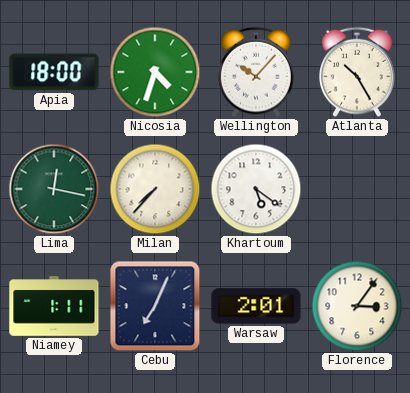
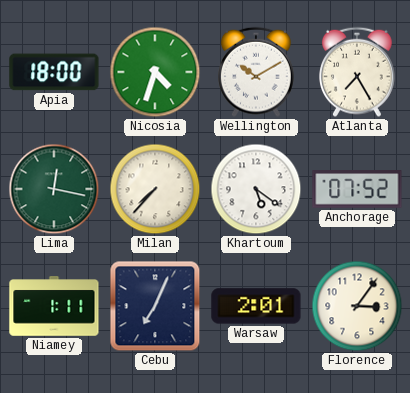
Wellington: 10:07 -> 10:10 (257, 72)
Atlanta: 10:25 -> 7:25 (358, 72)
Anchorage: none -> 07:52 (357, 189)
